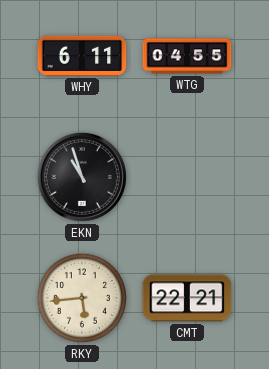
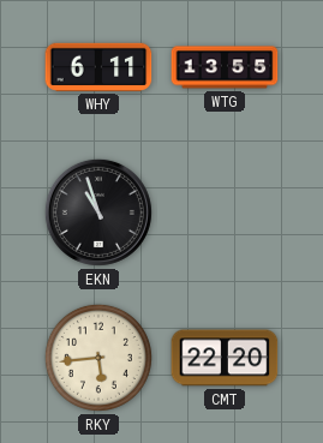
WTG: 04:55 -> 13:55 (225, 67)
CMT: 22:21 -> 22:20 (225, 358)
